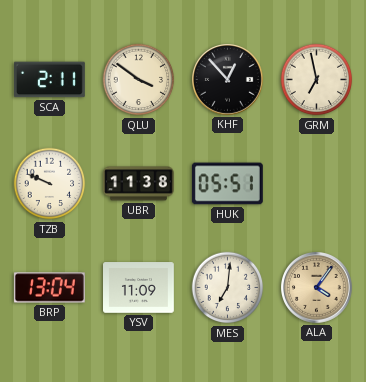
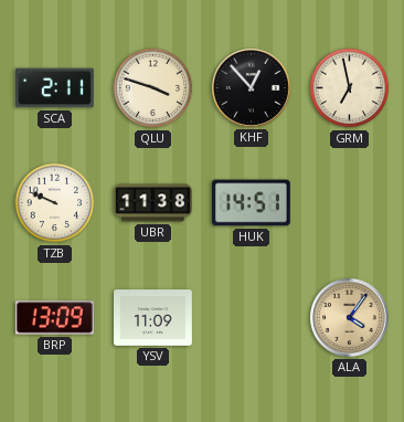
QLU: 3:51 -> 3:48 (153, 88)
HUK: 05:51 -> 14:51 (251, 203)
BRP: 13:04 -> 13:09 (54, 318)
MES: 7:01 -> none (228, 288)
